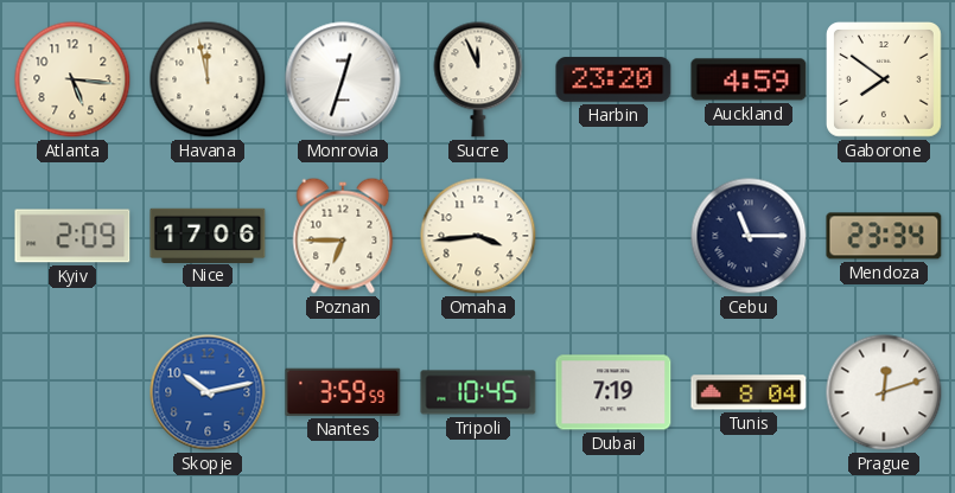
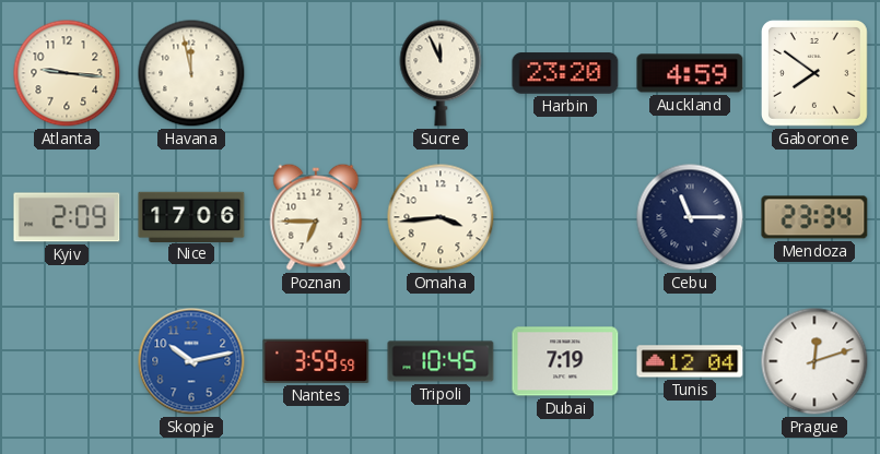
Atlanta: 5:16 -> 9:16 (67, 73)
Monrovia: 12:33 -> none (343, 79)
Tunis: 8:04 -> 12:04 (690, 361)
